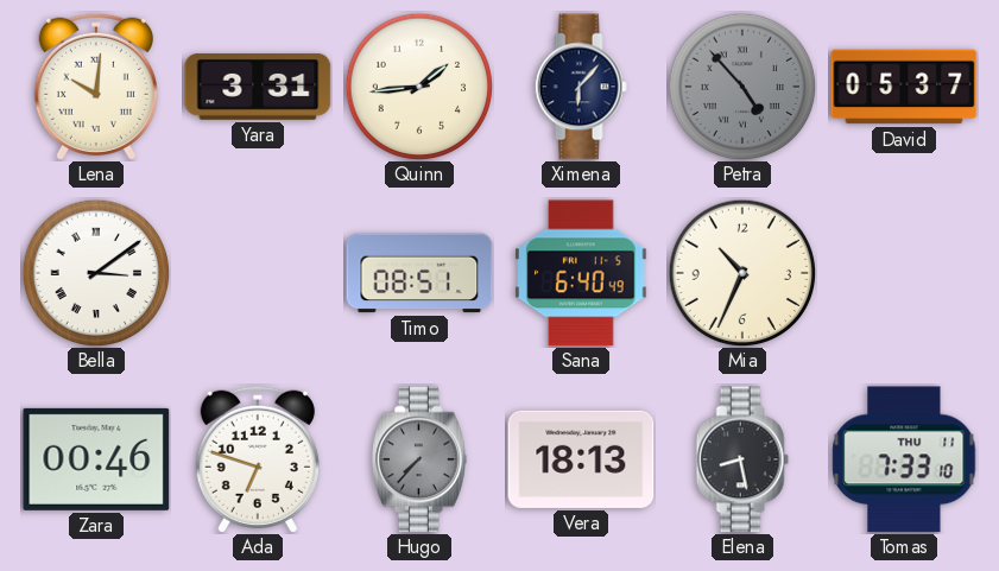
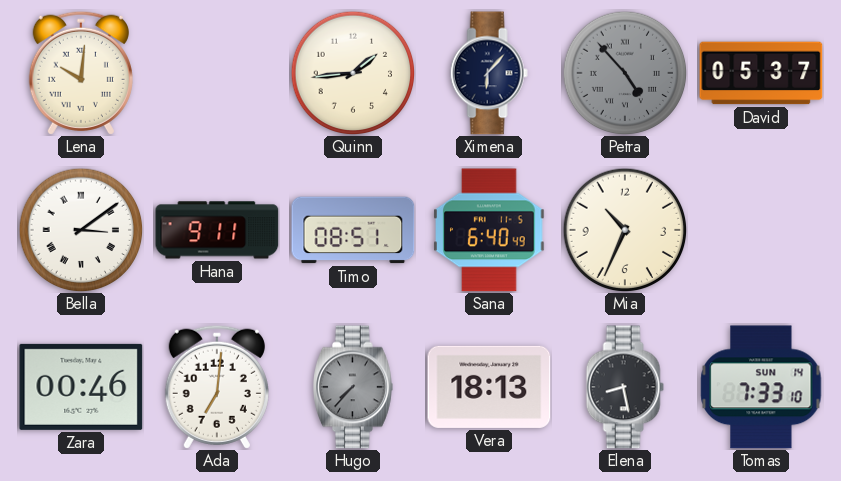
Yara: 3:31 -> none (258, 88)
Hana: none -> 9:11 (217, 230)
Ada: 6:48 -> 7:01 (217, 387)
Tomas date: THU 11 -> SUN 14 (761, 387)
